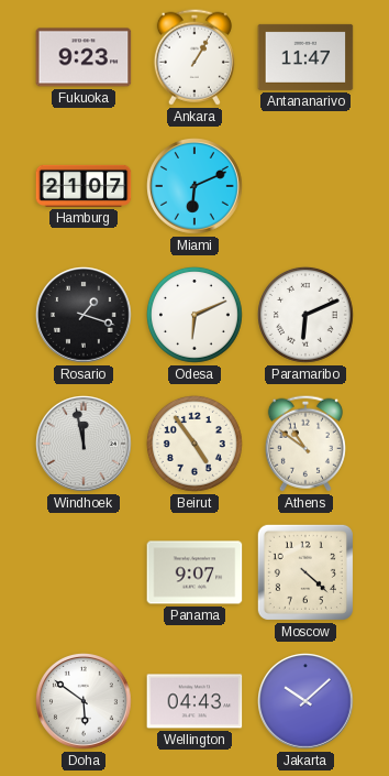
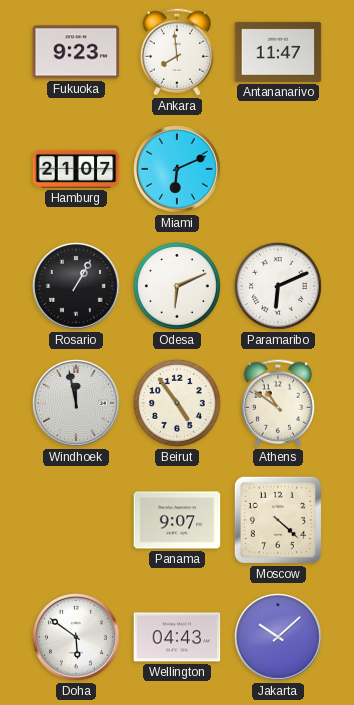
Ankara: 1:05 -> 7:59 (177, 52)
Rosario: 1:18 -> 1:05 (77, 287)
